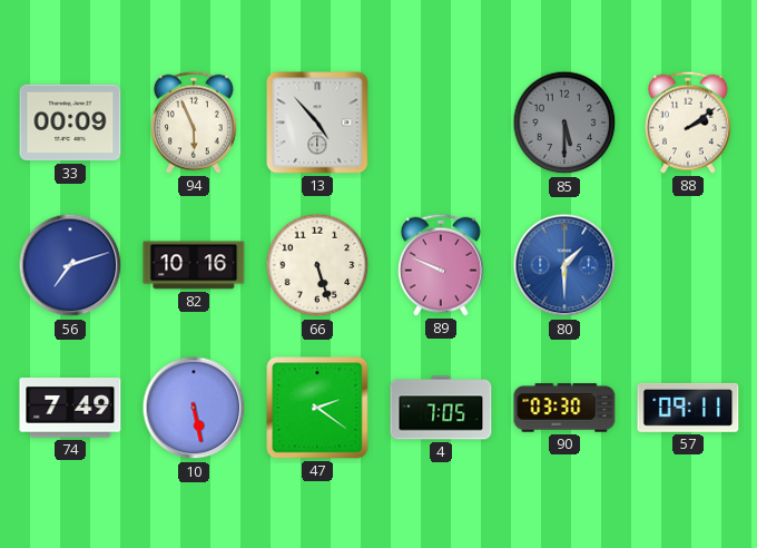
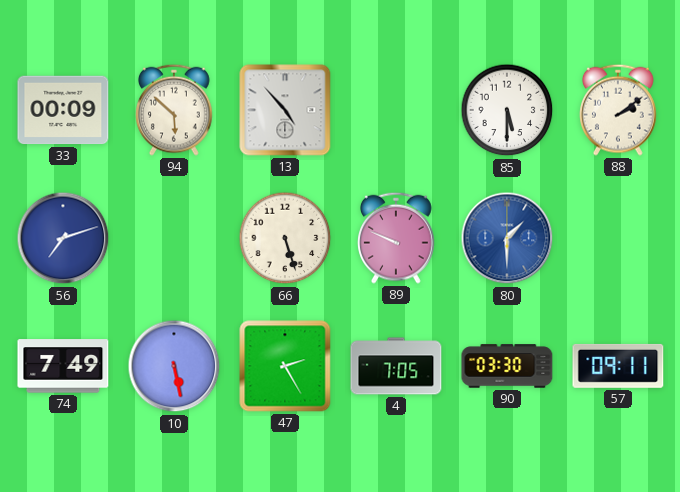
94: 5:56 -> 5:52 (175, 110)
85 dial: grey -> white (507, 110)
82: 10:16 -> none (194, 265)
47: 2:21 -> 2:25 (285, 366)
